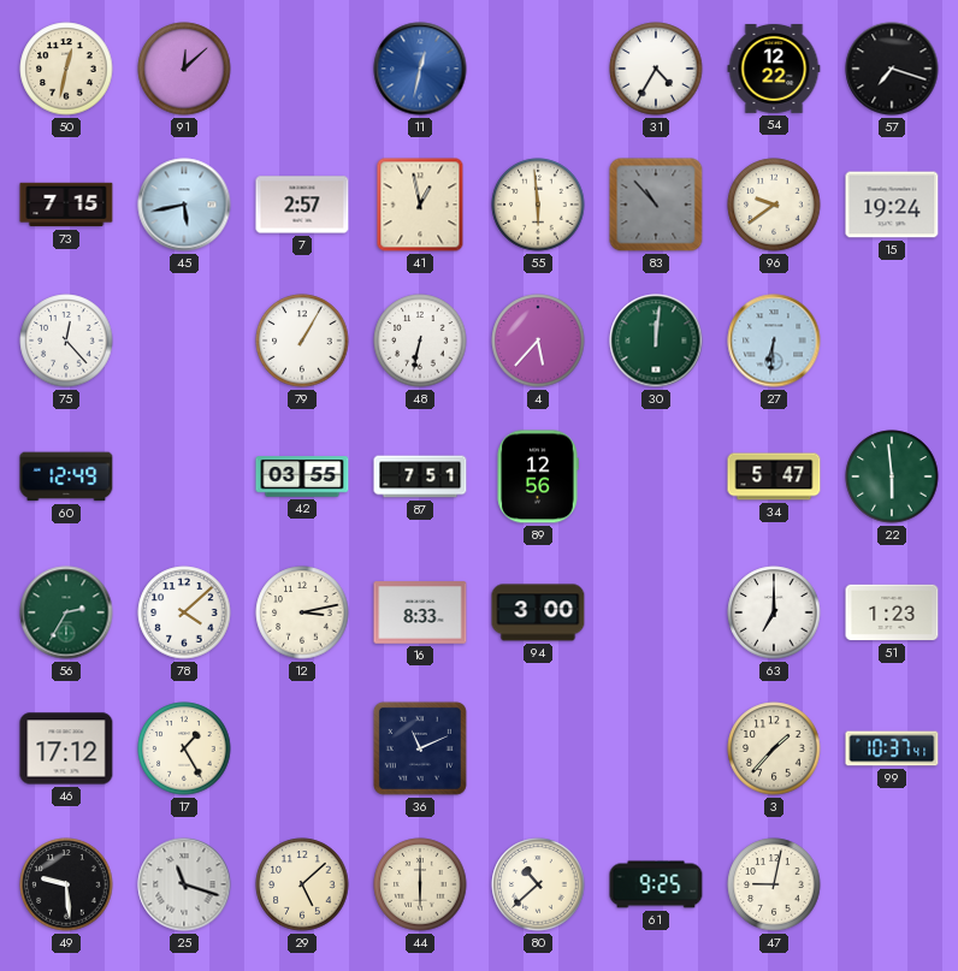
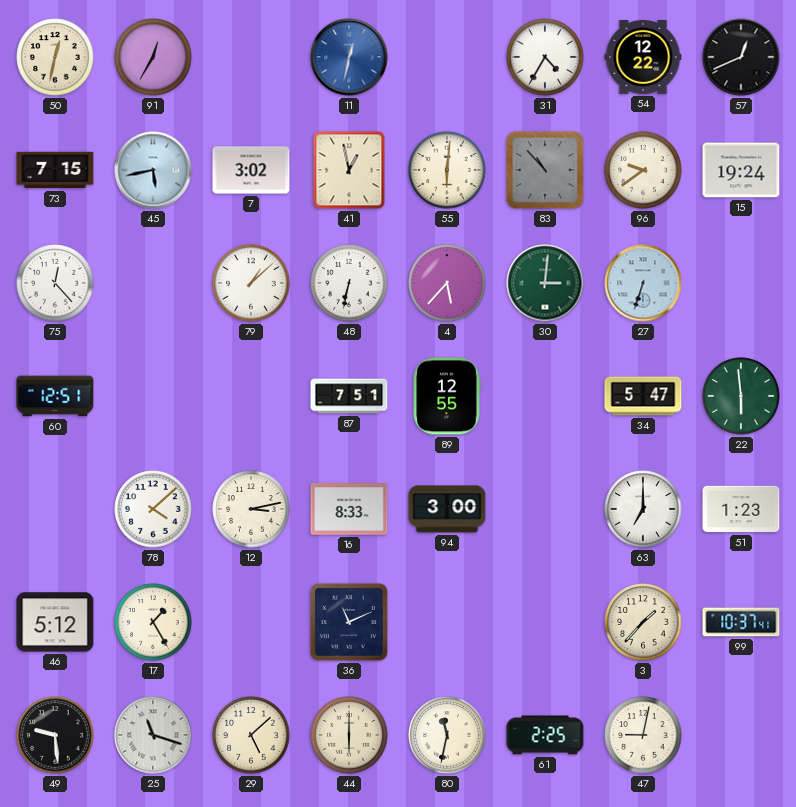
91: 12:08 -> 12:35 (153, 57)
57: 7:18 -> 12:41 (741, 57)
7: 2:57 -> 3:02 (251, 170)
55: 5:59 -> 6:01 (447, 170)
79: 1:05 -> 1:08 (251, 283)
30: 12:01 -> 3:01 (545, 283)
27: 6:31 -> 6:33 (643, 283)
60: 12:49 -> 12:51 (55, 396)
42: 03:55 -> none (302, 476)
89: 12:56 -> 12:55 (447, 396)
56: 2:35 -> none (66, 612)
46: 17:12 -> 5:12 (55, 622)
80: 10:38 -> 11:32 (447, 735)
61: 9:25 -> 2:25 (545, 735)
